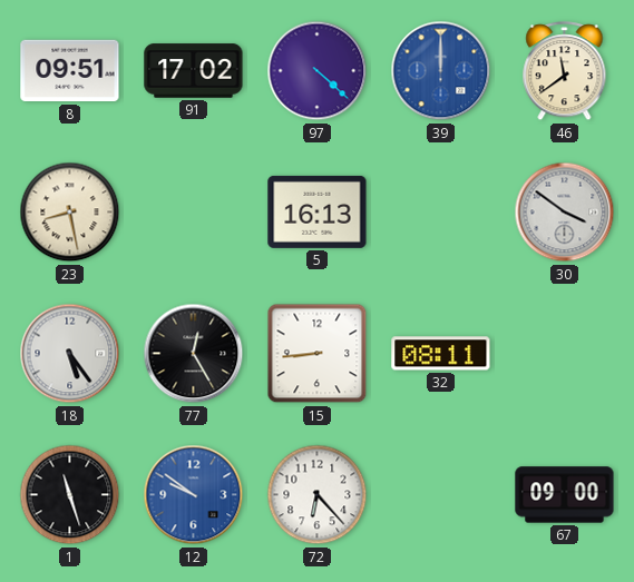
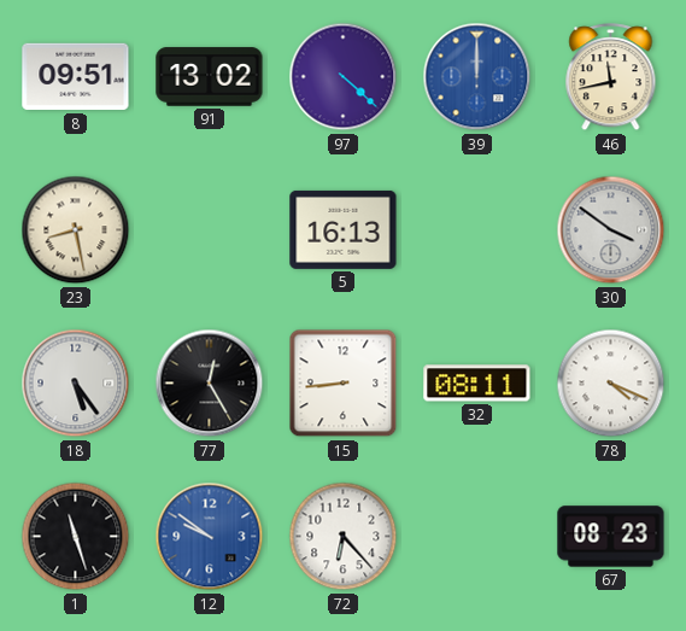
91: 17:02 -> 13:02 (210, 77)
46: 11:39 -> 11:43 (611, 77)
78: none -> 4:19 (611, 384)
67: 09:00 -> 08:23 (611, 537)
